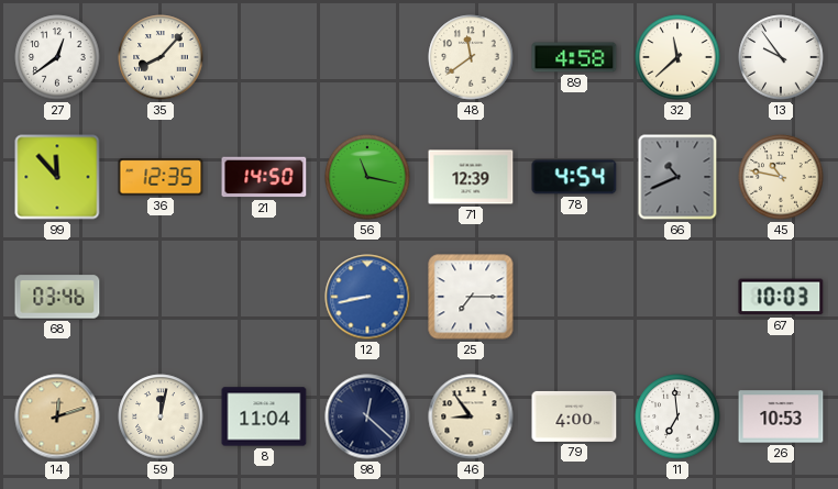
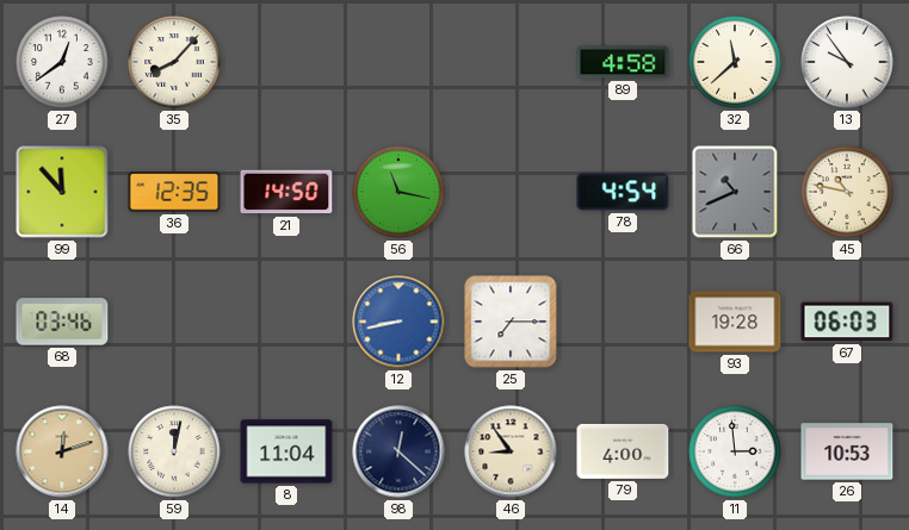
48: 11:39 -> none (471, 57)
71: 12:39 -> none (471, 177)
93: none -> 19:28 (735, 322)
67: 10:03 -> 06:03 (847, 322)
11: 6:59 -> 2:59 (735, 451)
